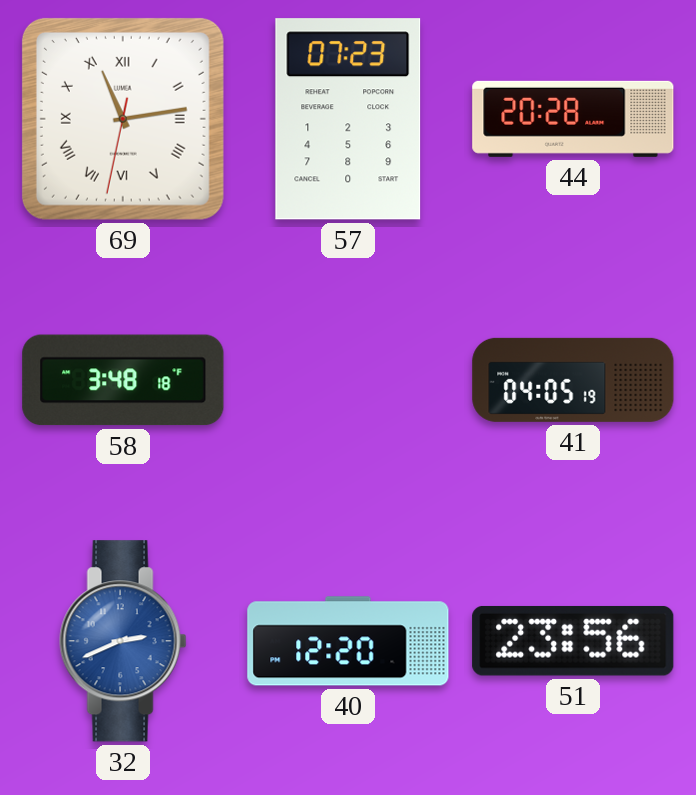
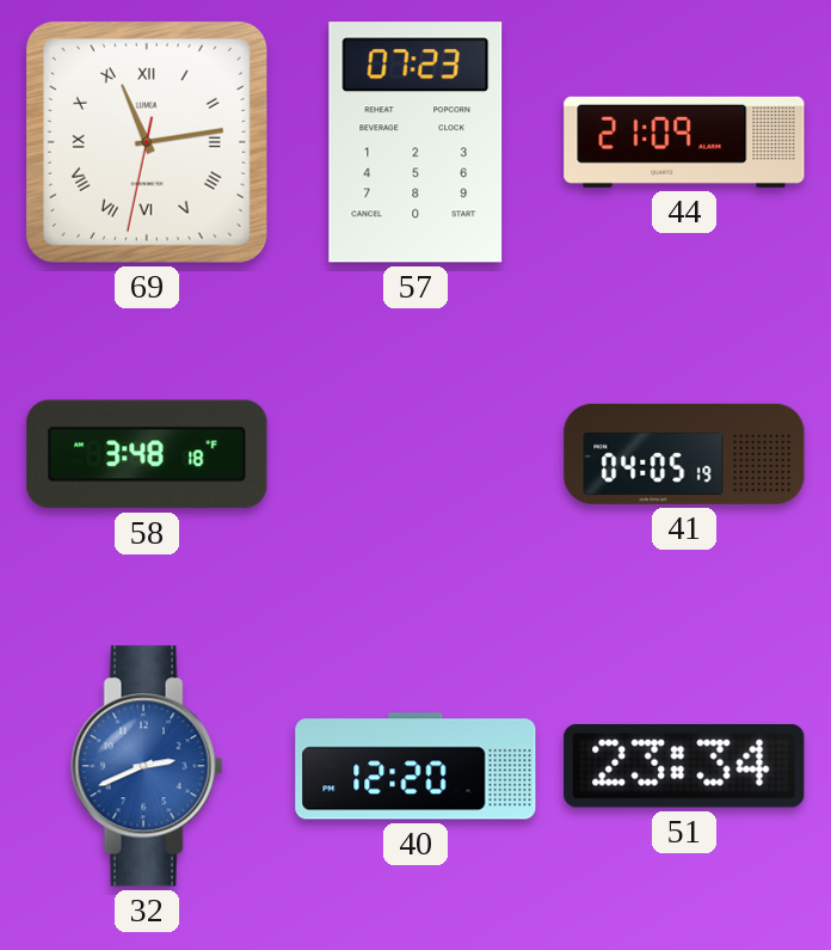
44: 20:28 -> 21:09 (684, 142)
51: 23:56 -> 23:34 (684, 766)
